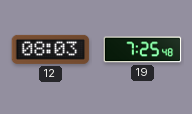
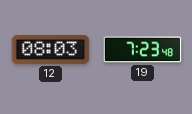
19: 7:25 -> 7:23 (143, 50)
